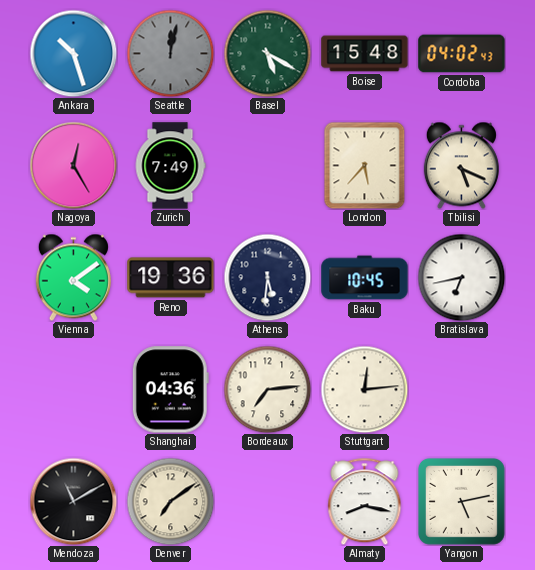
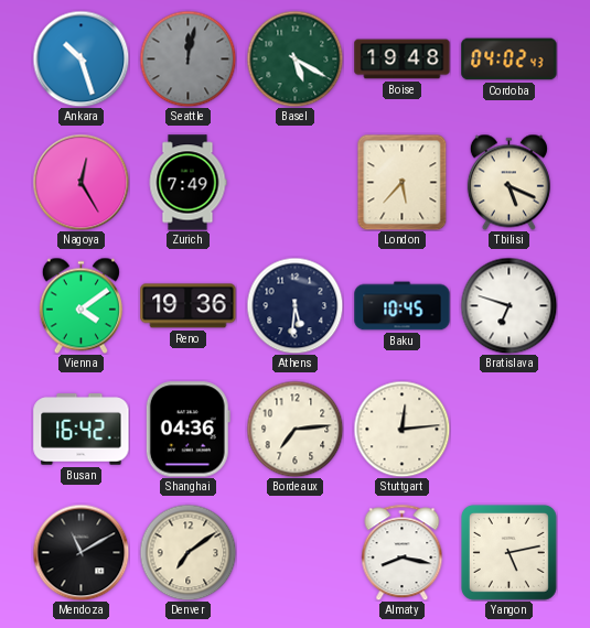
Boise: 15:48 -> 19:48 (403, 59)
Bratislava: 6:43 -> 6:48 (508, 305)
Busan: none -> 16:42 (82, 430)
